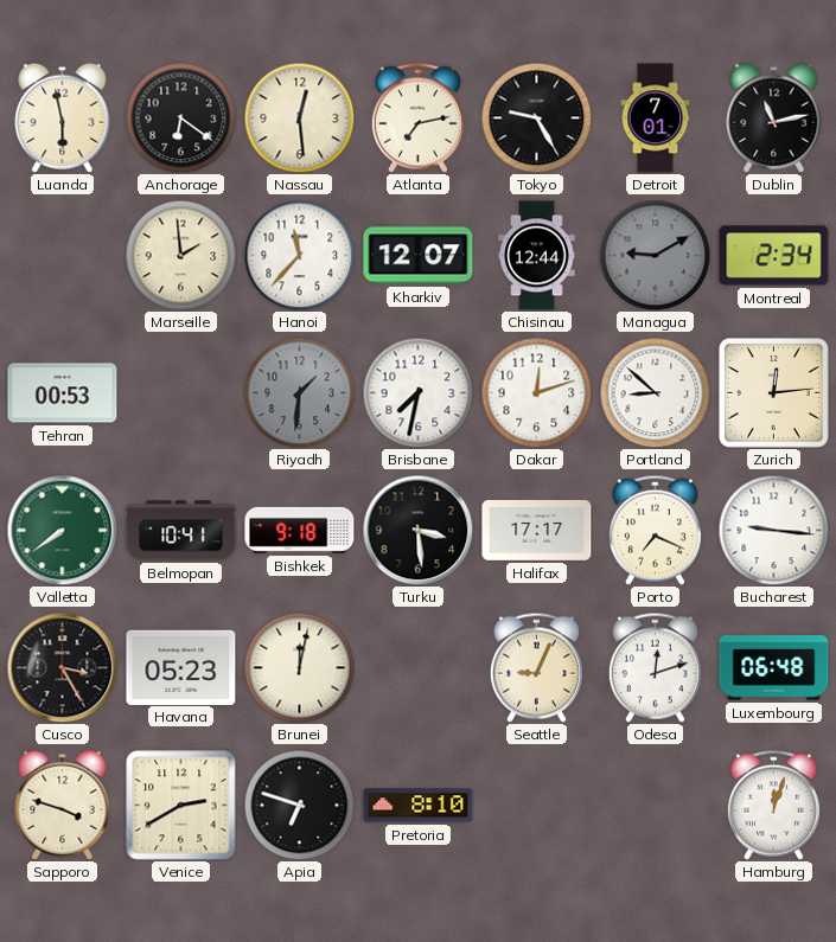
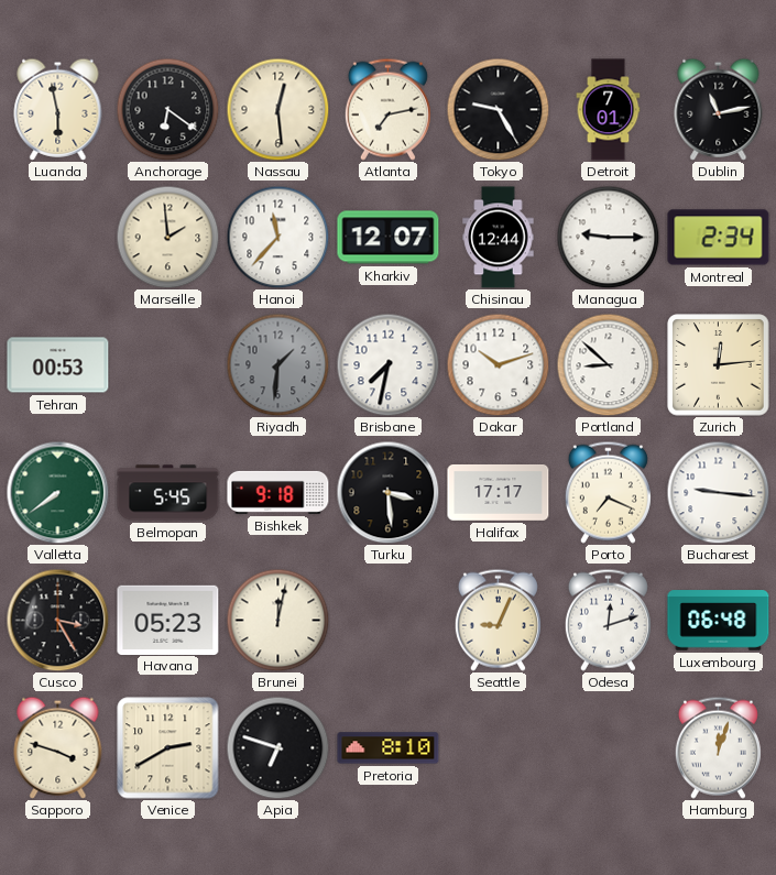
Managua: 9:10 -> 9:15 (608, 237)
Managua dial: grey -> white (608, 237)
Dakar: 12:12 -> 10:12 (498, 364)
Belmopan: 10:41 -> 5:45 (168, 493)
